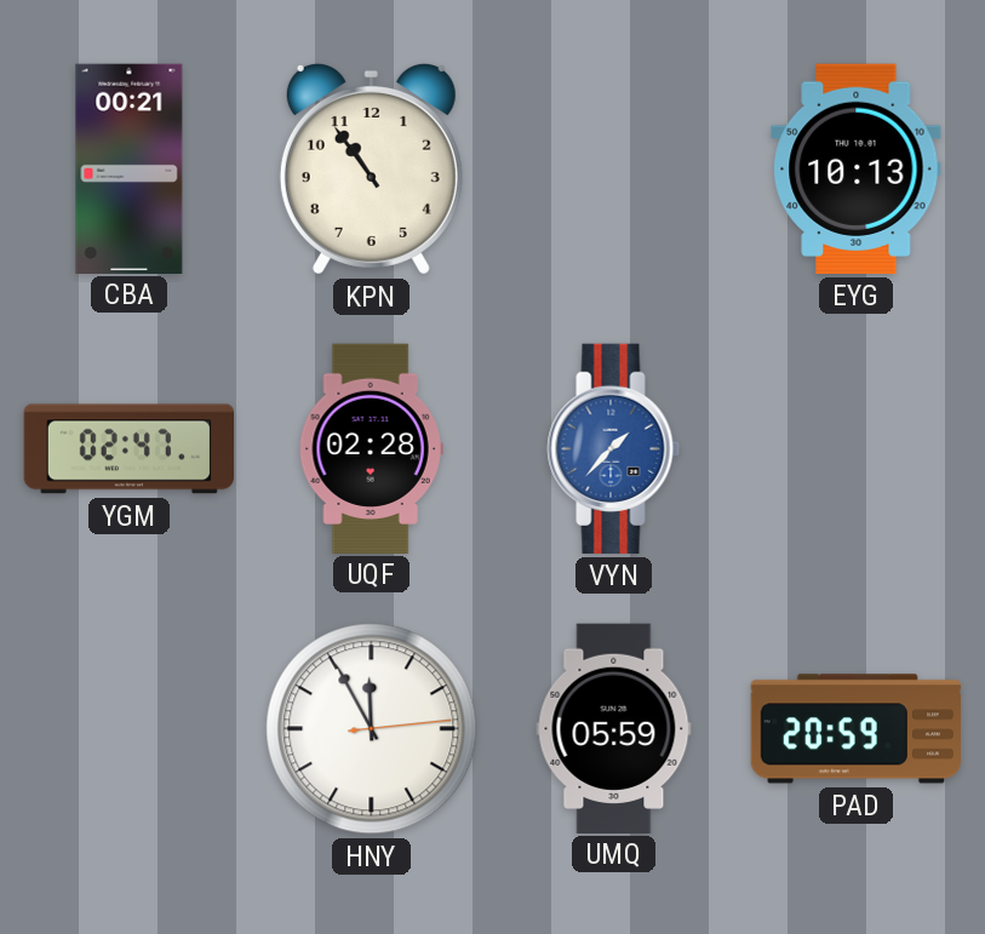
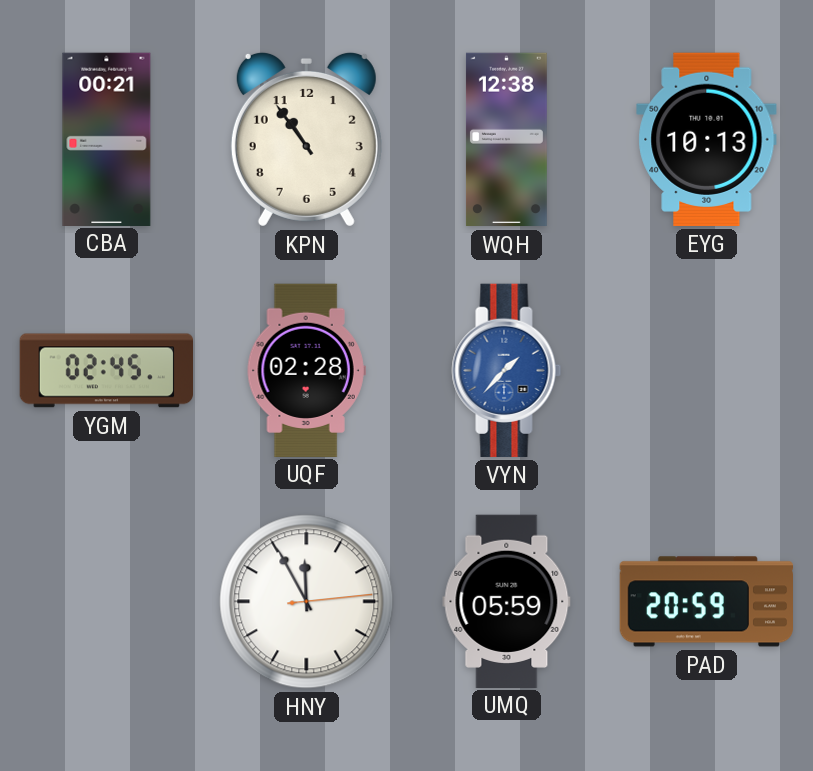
WQH: none -> 12:38 (506, 140)
YGM: 02:47 -> 02:45 (106, 371)
